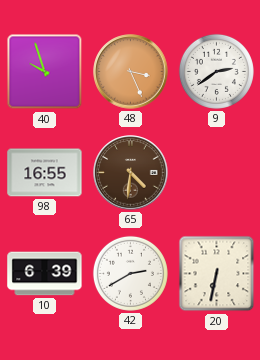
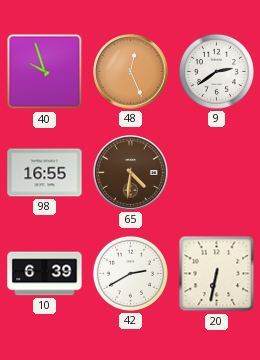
48: 3:26 -> 12:26 (131, 72)
